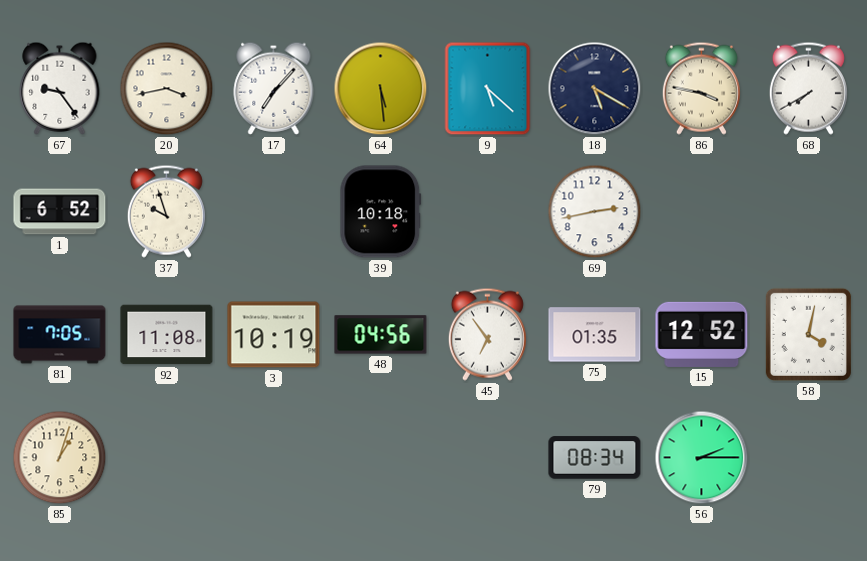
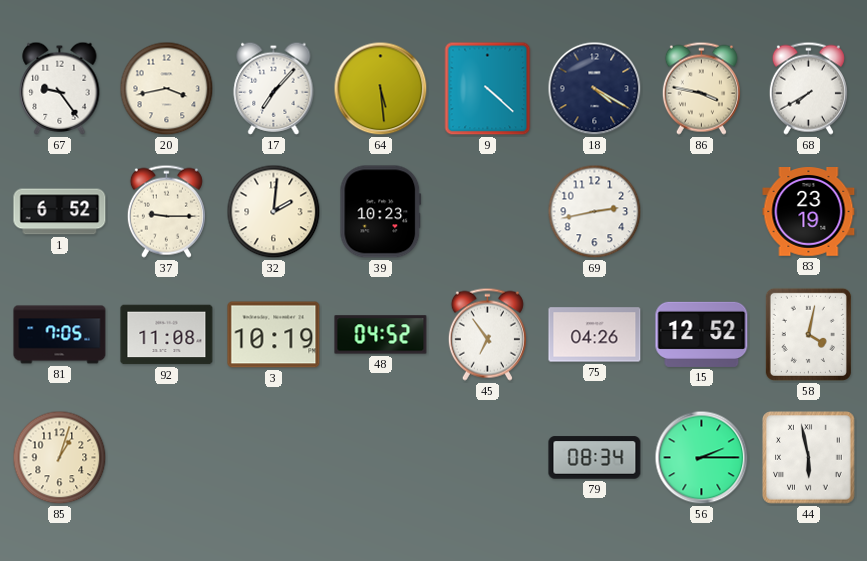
9: 5:22 -> 4:22 (488, 89)
18: 5:20 -> 4:20 (595, 89)
37: 9:57 -> 9:15 (166, 211)
32: none -> 2:01 (274, 212)
39: 10:18 -> 10:23 (381, 212)
83: none -> 23:19 (809, 212)
48: 04:56 -> 04:52 (381, 335)
75: 01:35 -> 04:26 (595, 335)
44: none -> 5:58 (809, 458)
